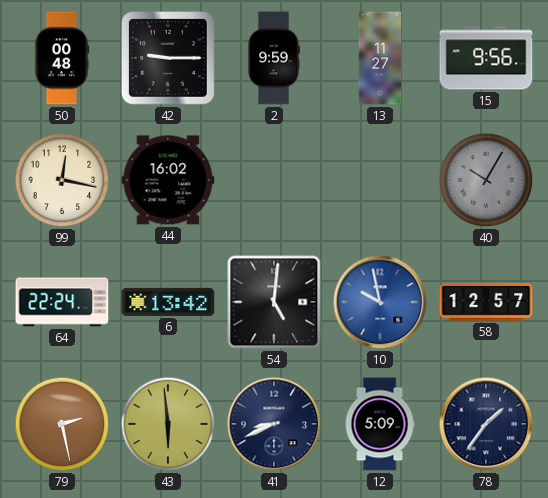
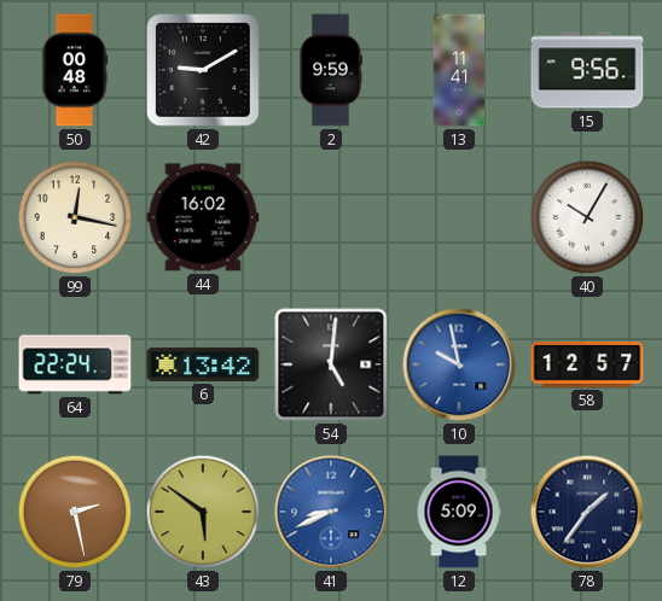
42: 9:15 -> 9:10 (204, 71)
13: 11:27 -> 11:41 (459, 70)
40 dial: grey -> white (587, 217)
43: 5:59 -> 5:51 (203, 512)
41 dial: navy -> blue (331, 512)
